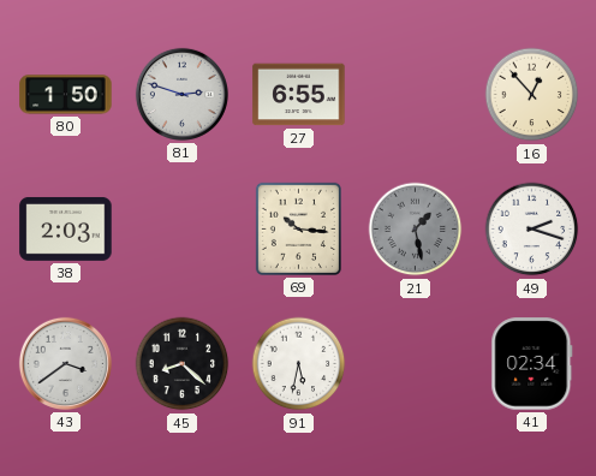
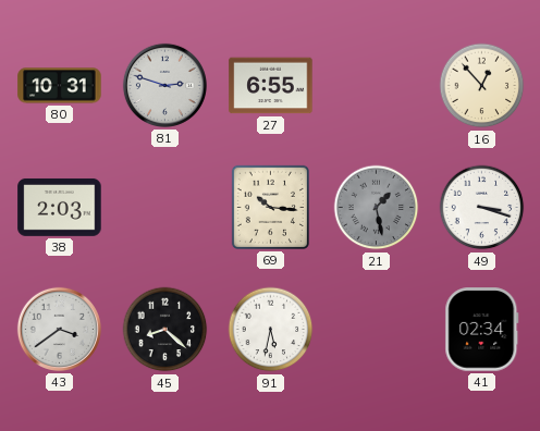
80: 1:50 -> 10:31 (60, 86)
49: 2:18 -> 3:18 (482, 208)
